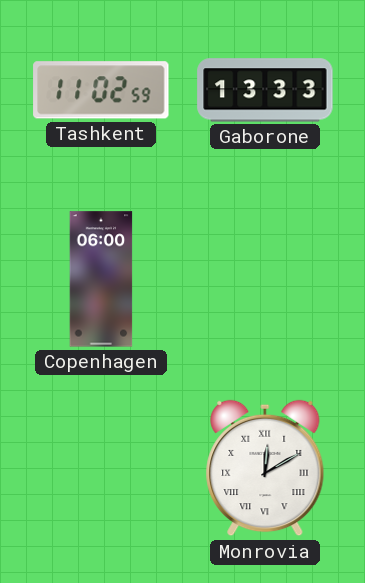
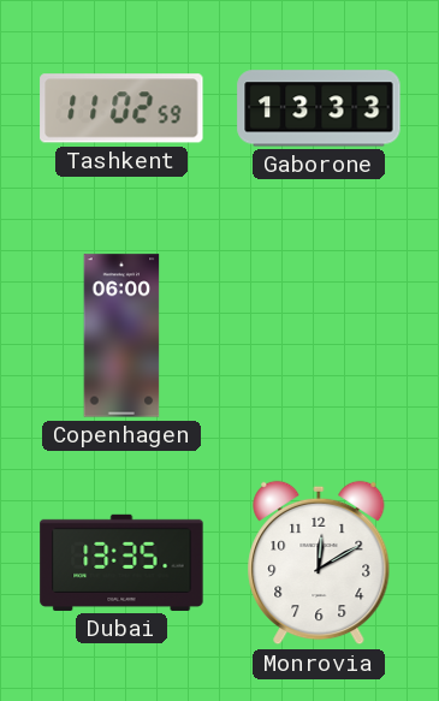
Dubai: none -> 13:35 (121, 563)
Monrovia numerals: Roman -> Arabic (319, 563)
